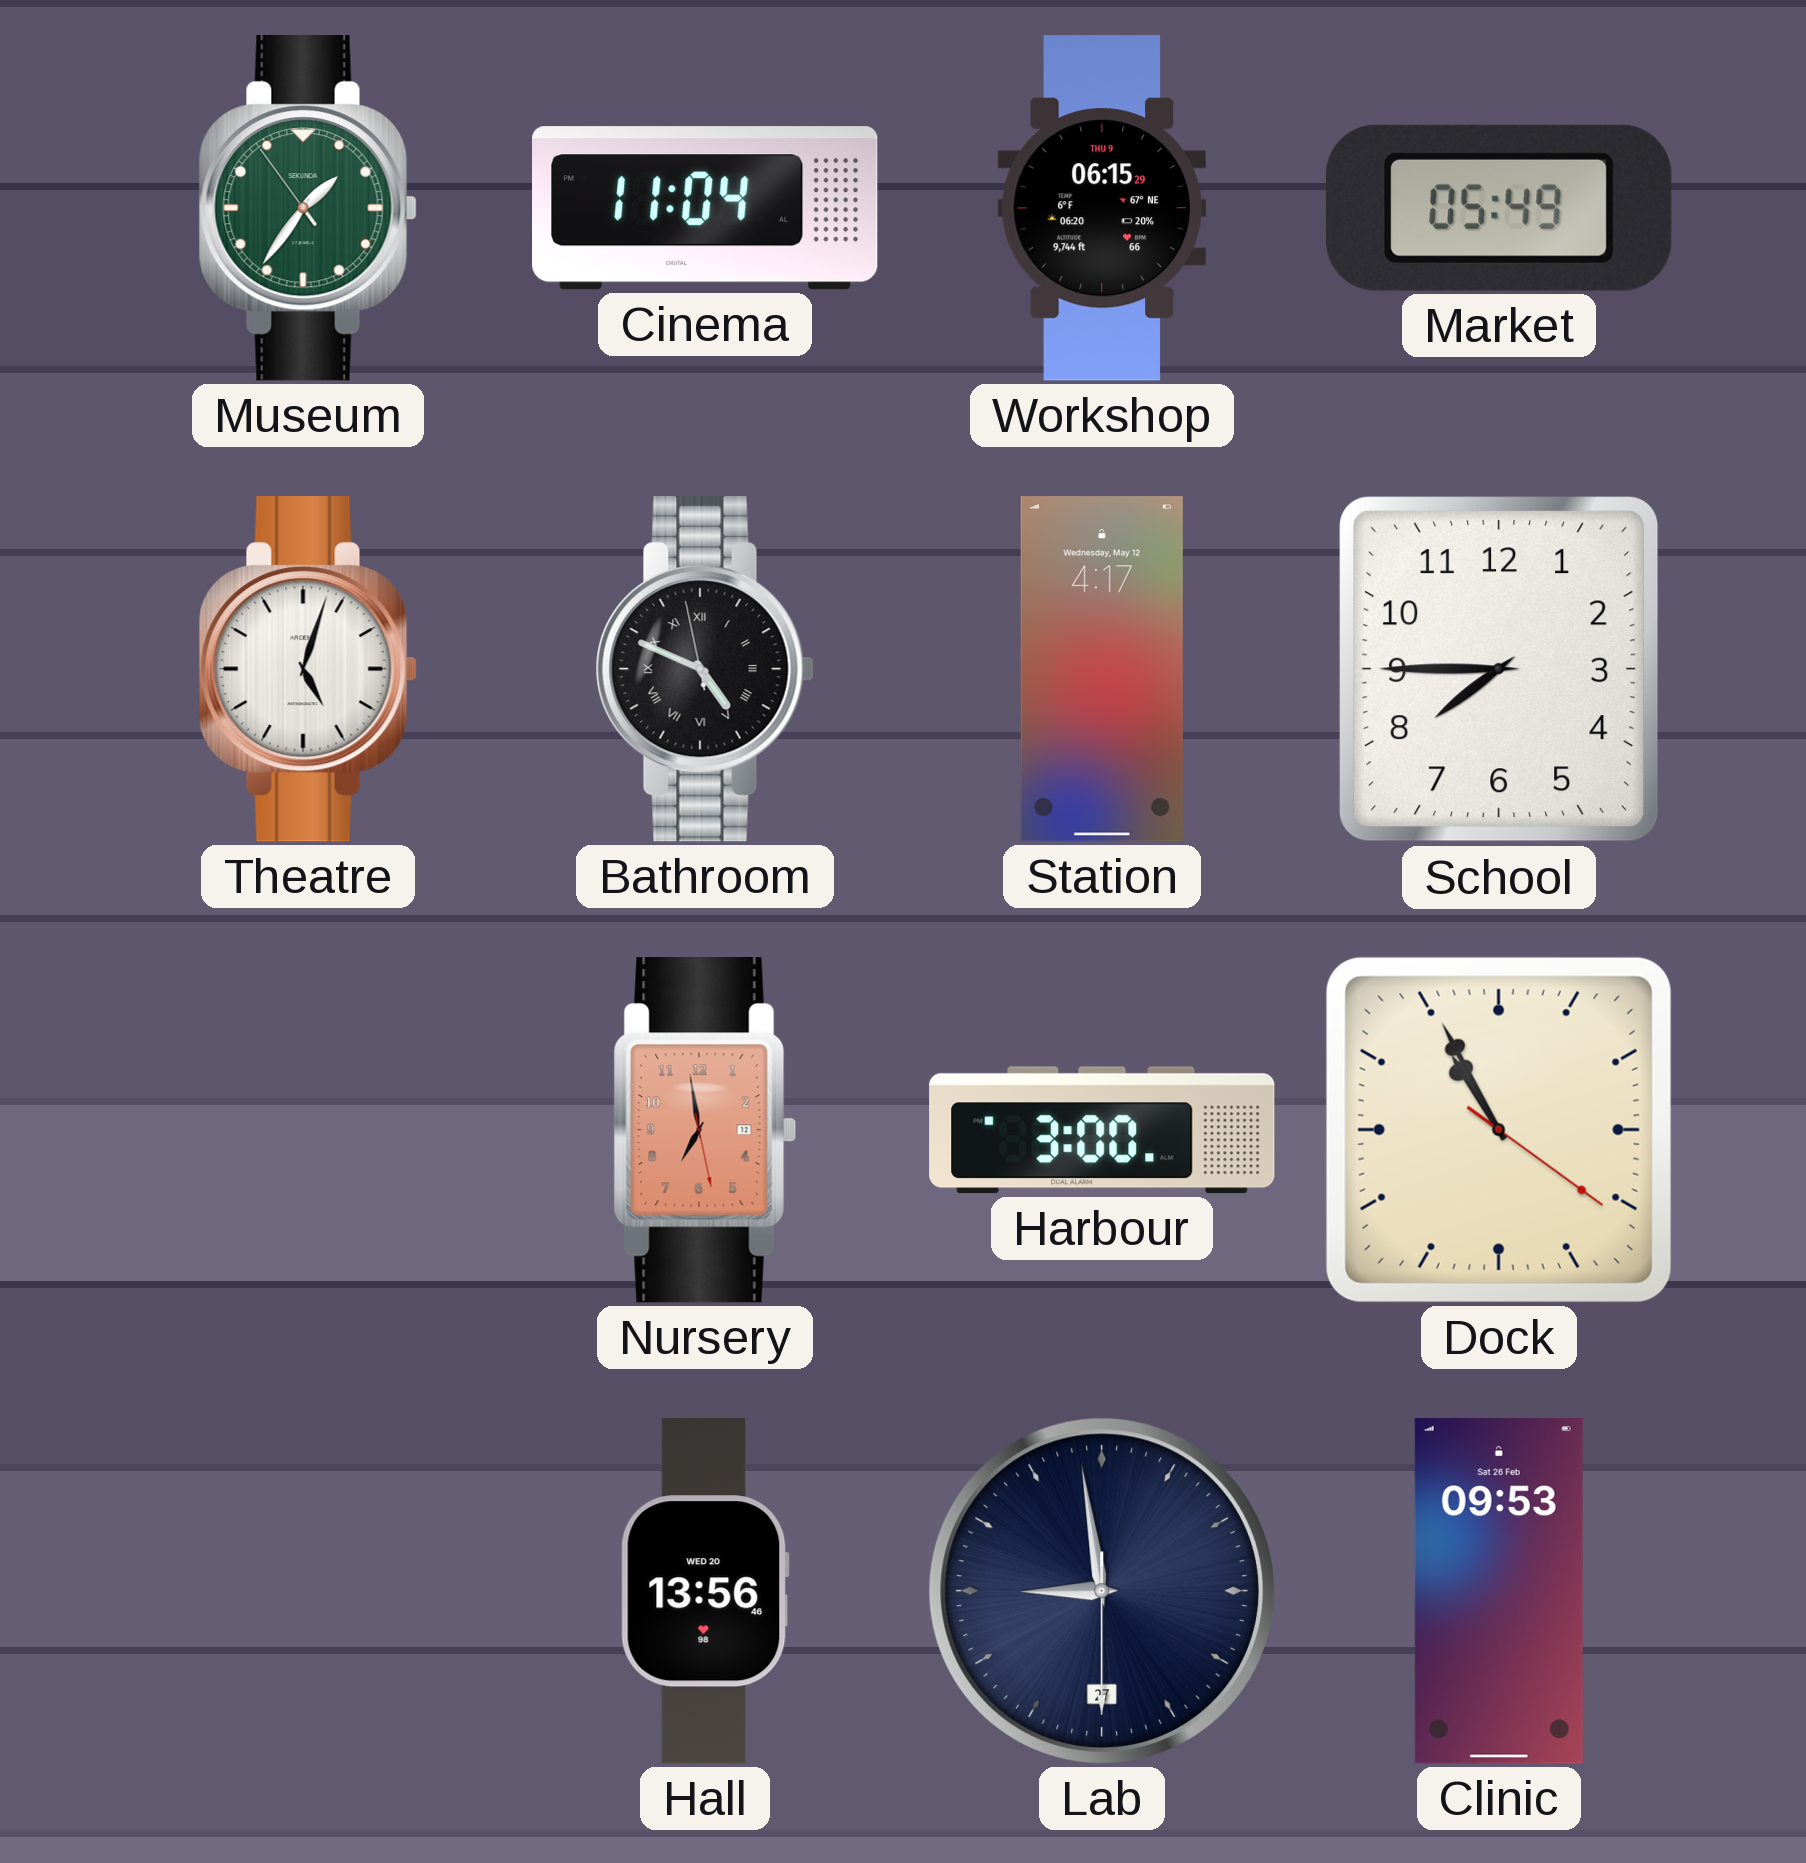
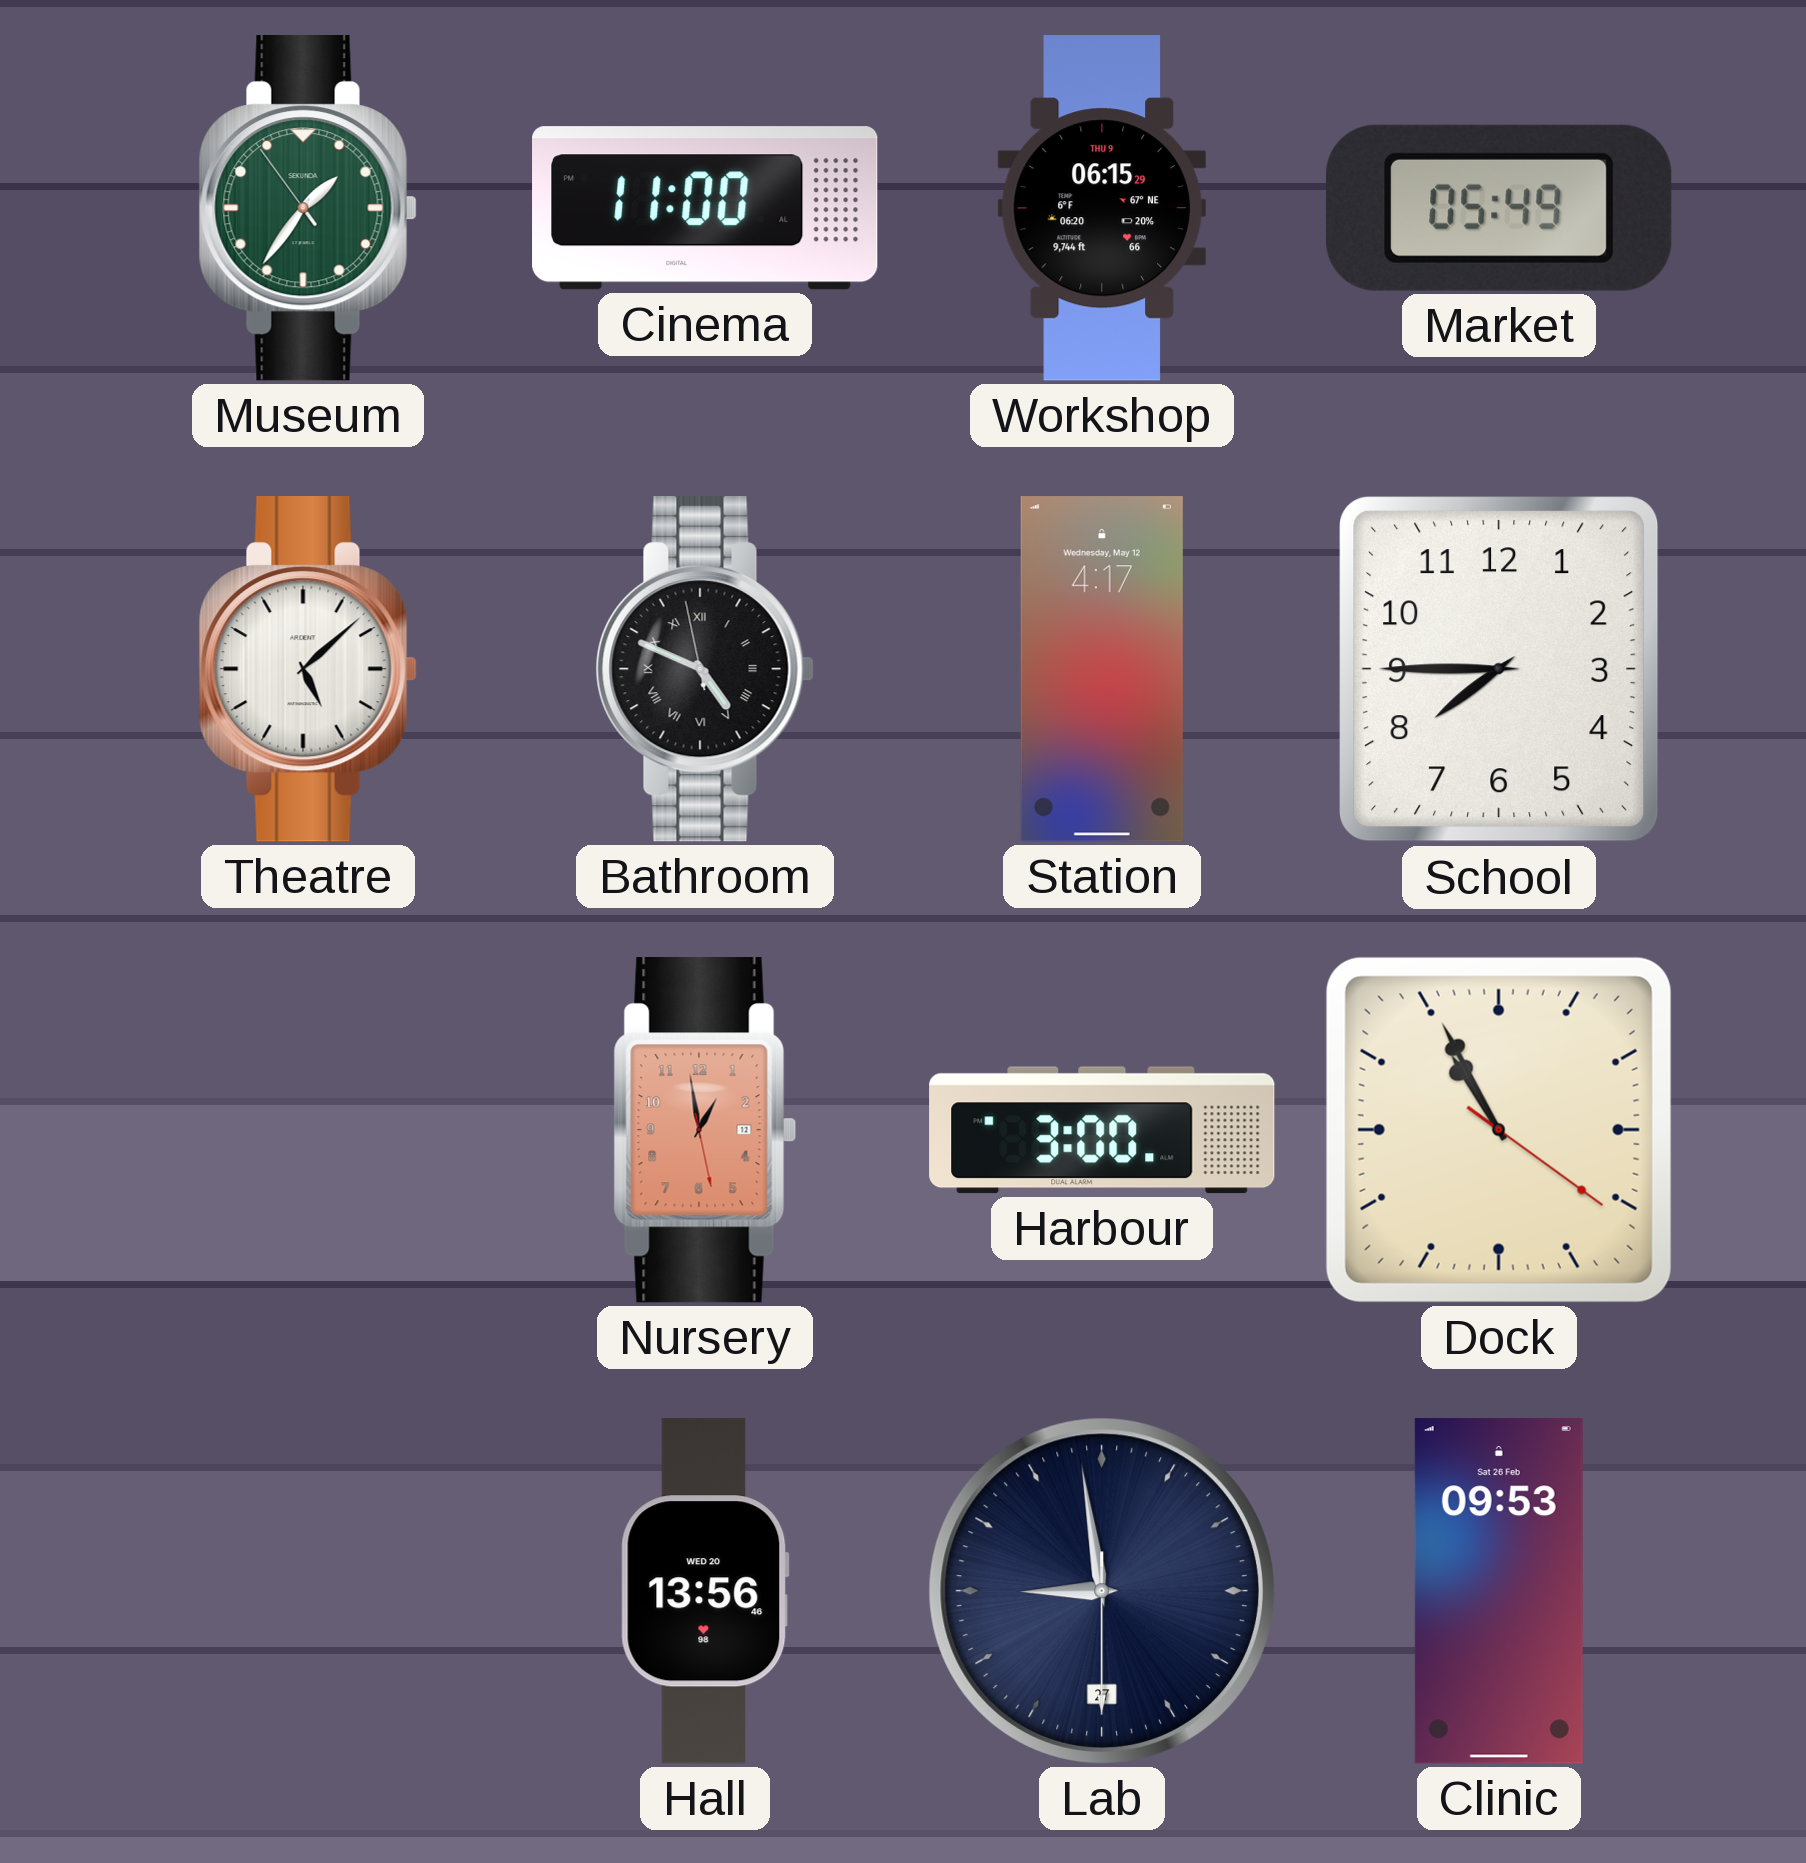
Cinema: 11:04 -> 11:00 (705, 208)
Theatre: 5:03 -> 5:08 (308, 670)
Nursery: 6:58 -> 12:58 (705, 1131)
